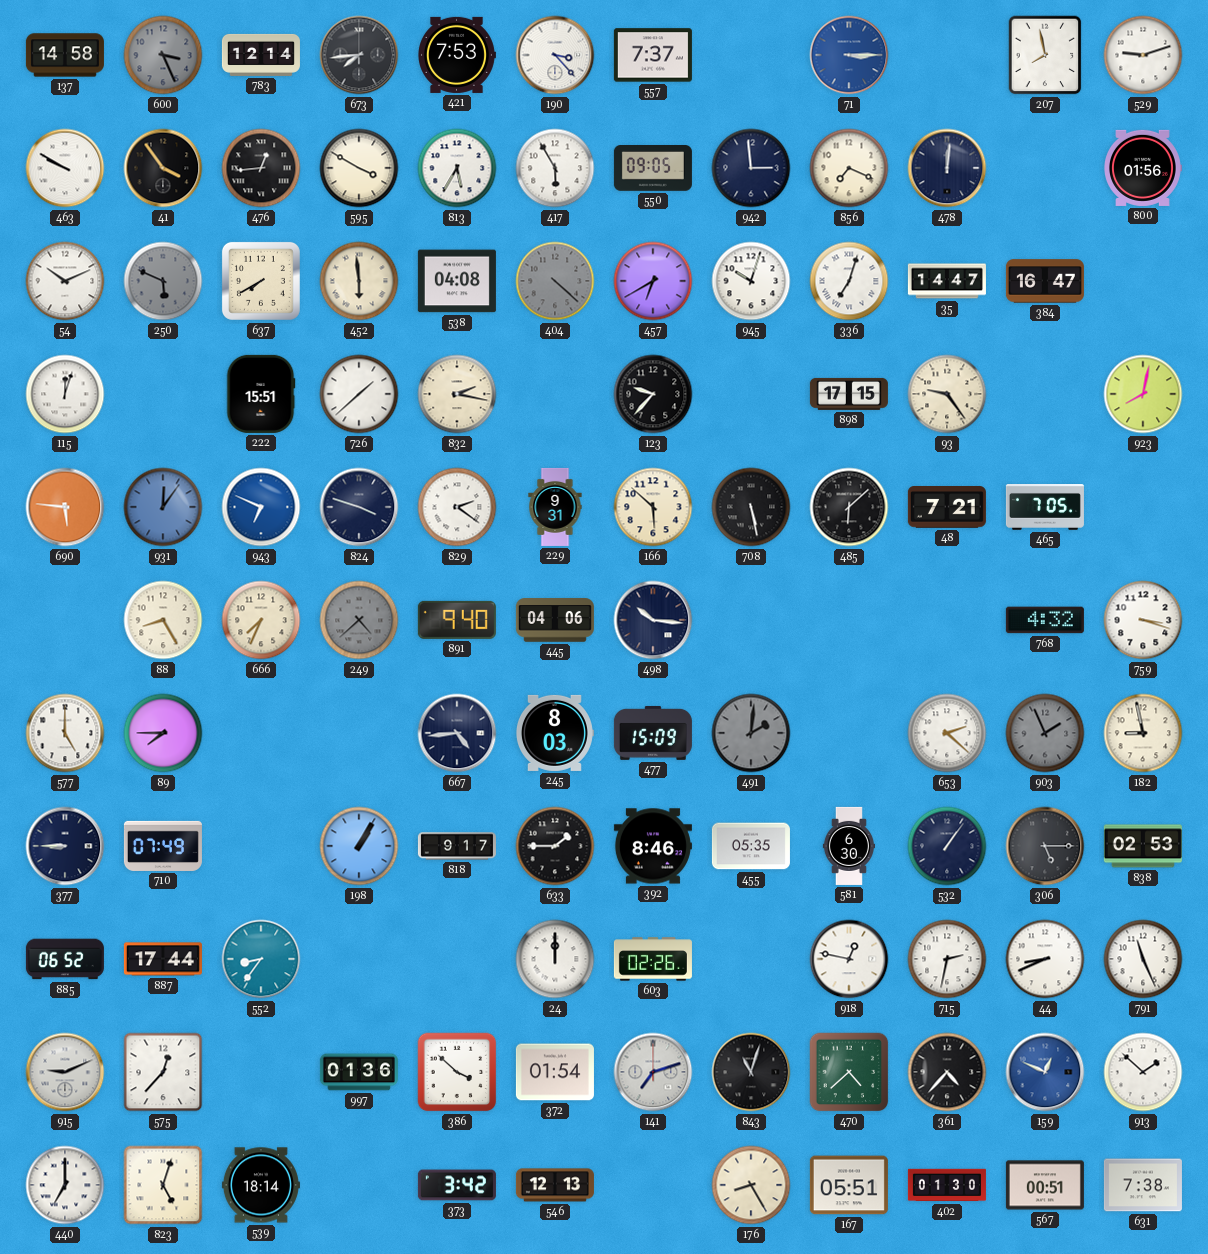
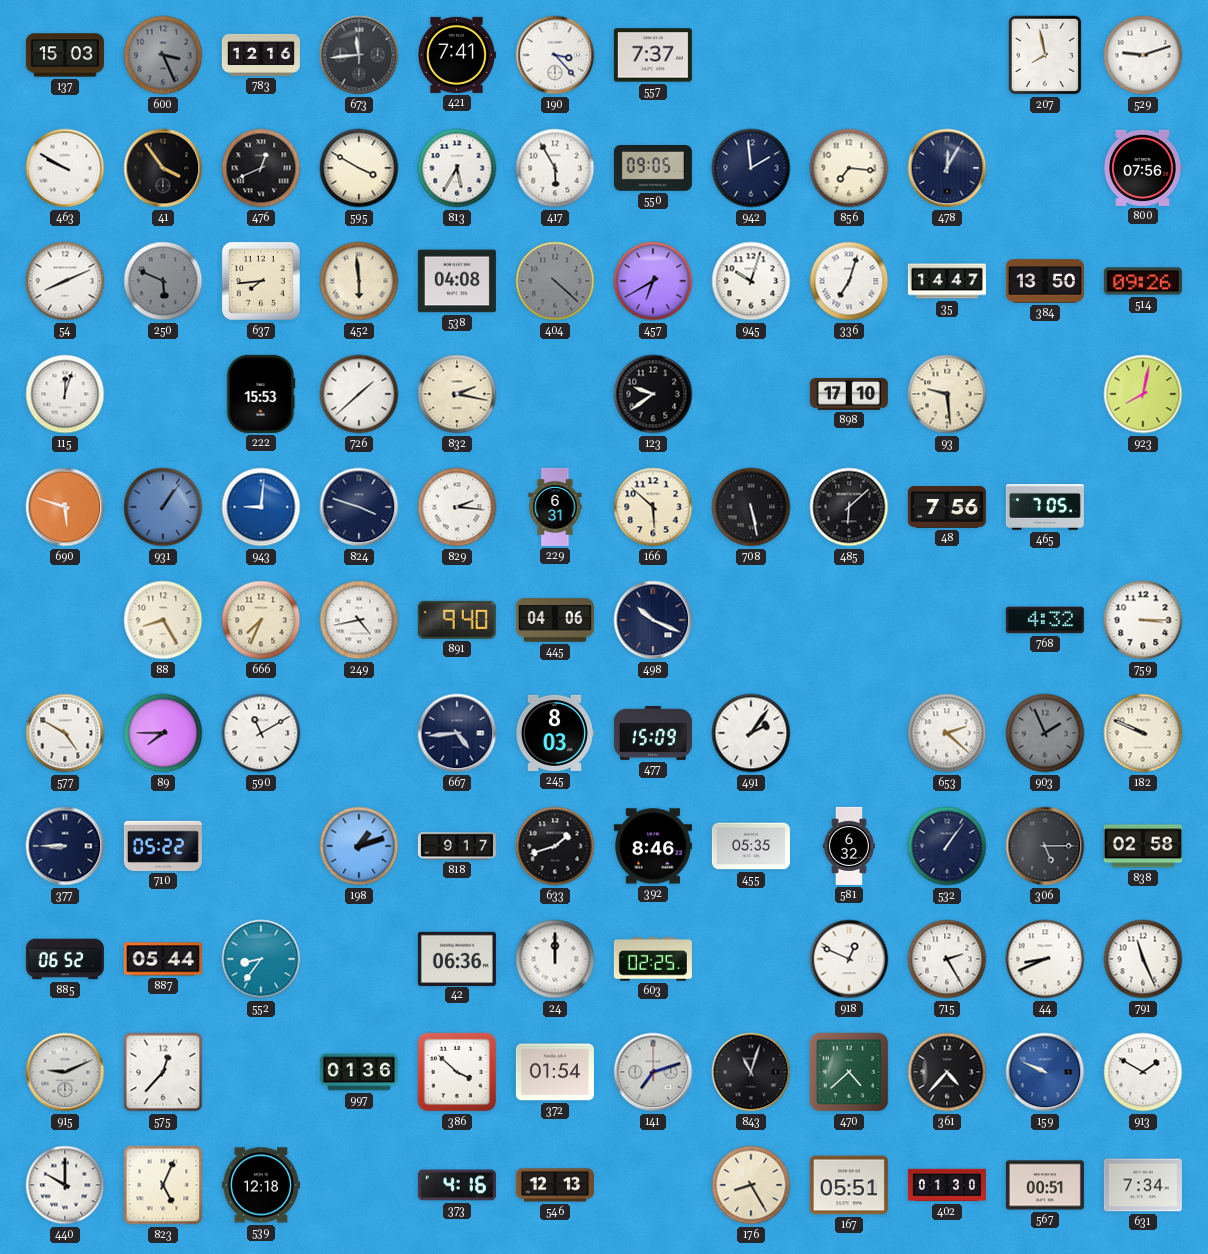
137: 14:58 -> 15:03 (65, 55)
783: 12:14 -> 12:16 (261, 55)
673: 7:44 -> 11:44 (359, 55)
421: 7:53 -> 7:41 (457, 55)
71: 3:15 -> none (849, 55)
476: 12:44 -> 12:41 (261, 168)
942: 2:59 -> 1:59 (751, 168)
856: 7:19 -> 7:16 (849, 168)
478: 12:01 -> 12:05 (947, 168)
800: 01:56 -> 07:56 (1143, 168)
54: 10:11 -> 8:11 (65, 281)
637: 7:40 -> 7:44 (261, 281)
384: 16:47 -> 13:50 (1045, 281)
514: none -> 09:26 (1143, 281)
222: 15:51 -> 15:53 (261, 394)
123: 9:37 -> 9:39 (653, 394)
898: 17:15 -> 17:10 (849, 394)
93: 9:24 -> 9:29 (947, 394)
690: 5:46 -> 5:48 (65, 507)
931: 12:06 -> 1:06 (163, 507)
943: 6:49 -> 9:01 (261, 507)
829: 2:21 -> 2:16 (457, 507)
229: 9:31 -> 6:31 (555, 507)
48: 7:21 -> 7:56 (947, 508)
249: 4:38 -> 4:43 (359, 620)
249 dial: grey -> white (359, 620)
498: 10:16 -> 10:19 (653, 620)
759: 3:18 -> 3:15 (1143, 620)
577: 5:00 -> 4:50 (65, 733)
590: none -> 11:10 (261, 733)
491: 2:01 -> 2:06 (751, 733)
491 dial: grey -> white (751, 733)
182: 8:58 -> 9:49 (1143, 733)
710: 07:49 -> 05:22 (163, 846)
198: 1:05 -> 1:12 (359, 846)
633: 1:45 -> 1:42 (555, 846)
581: 6:30 -> 6:32 (848, 846)
838: 02:53 -> 02:58 (1143, 846)
887: 17:44 -> 05:44 (163, 959)
42: none -> 06:36 (457, 958)
603: 02:26 -> 02:25 (653, 959)
918: 12:47 -> 12:49 (849, 959)
715: 2:32 -> 2:25 (947, 959)
159: 12:49 -> 9:49 (1045, 1072)
913: 1:52 -> 1:50 (1143, 1072)
440: 7:00 -> 10:00 (65, 1185)
823: 5:03 -> 5:04 (163, 1185)
539: 18:14 -> 12:18 (261, 1185)
373: 3:42 -> 4:16 (457, 1185)
631: 7:38 -> 7:34 (1143, 1185)
